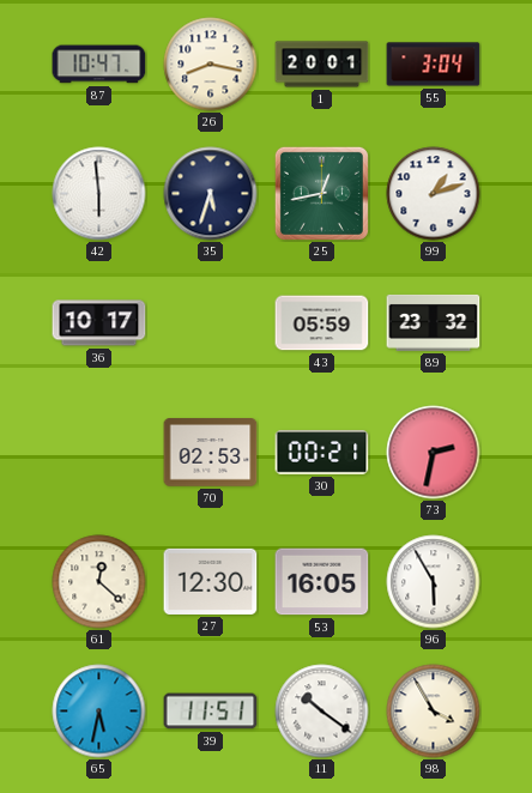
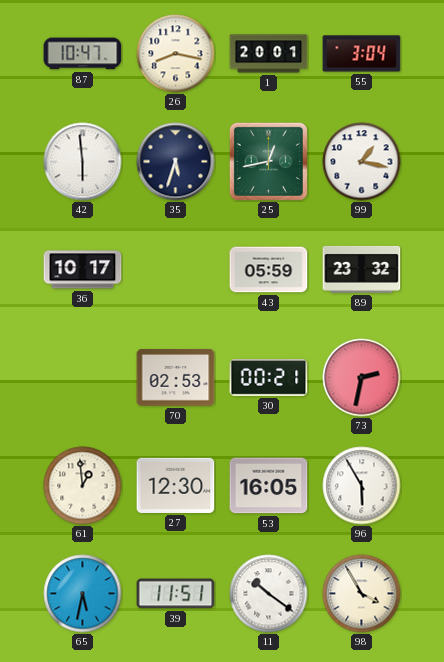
99: 1:12 -> 1:17 (362, 162)
61: 12:22 -> 12:59 (83, 486)
